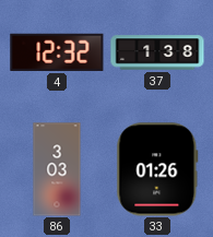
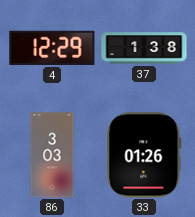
4: 12:32 -> 12:29 (52, 48)
